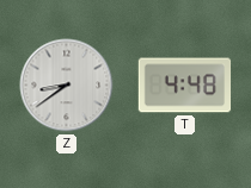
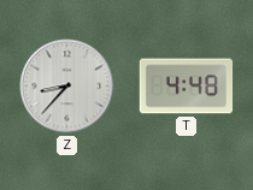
Z: 8:39 -> 8:37 (67, 87)
